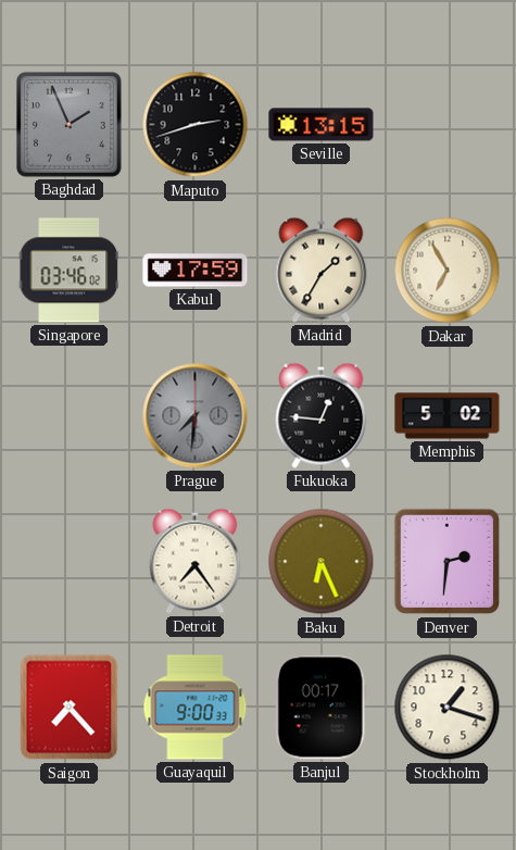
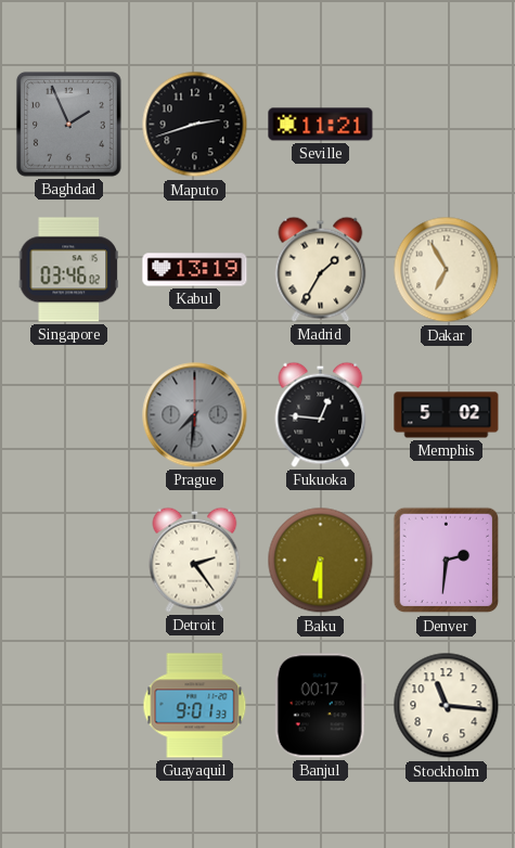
Seville: 13:15 -> 11:21 (321, 125)
Kabul: 17:59 -> 13:19 (195, 270)
Detroit: 7:24 -> 2:24 (195, 560)
Baku: 6:26 -> 6:30 (321, 561)
Saigon: 7:23 -> none (70, 708)
Guayaquil: 9:00 -> 9:01 (195, 706)
Stockholm: 1:18 -> 11:16 (447, 706)
